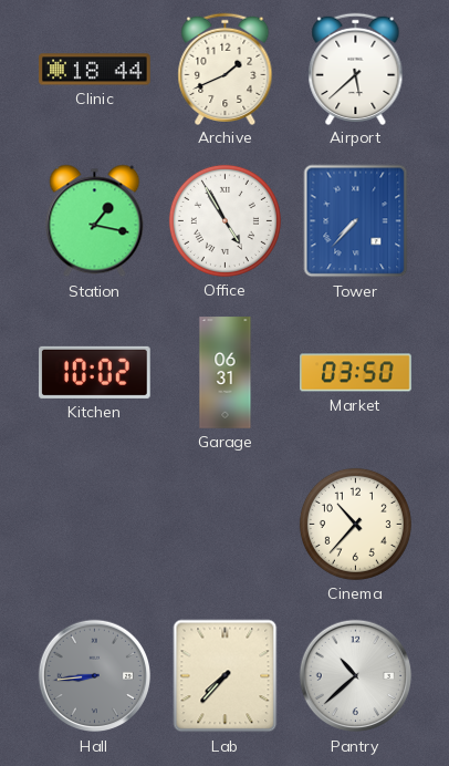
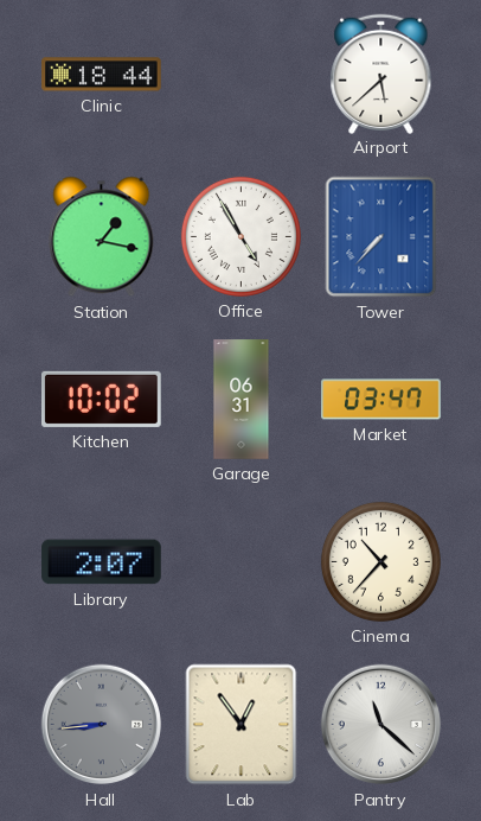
Archive: 1:41 -> none (226, 69)
Market: 03:50 -> 03:47 (381, 400)
Library: none -> 2:07 (102, 562)
Lab: 7:37 -> 12:54 (242, 725)
Pantry: 10:38 -> 11:22 (381, 725)
